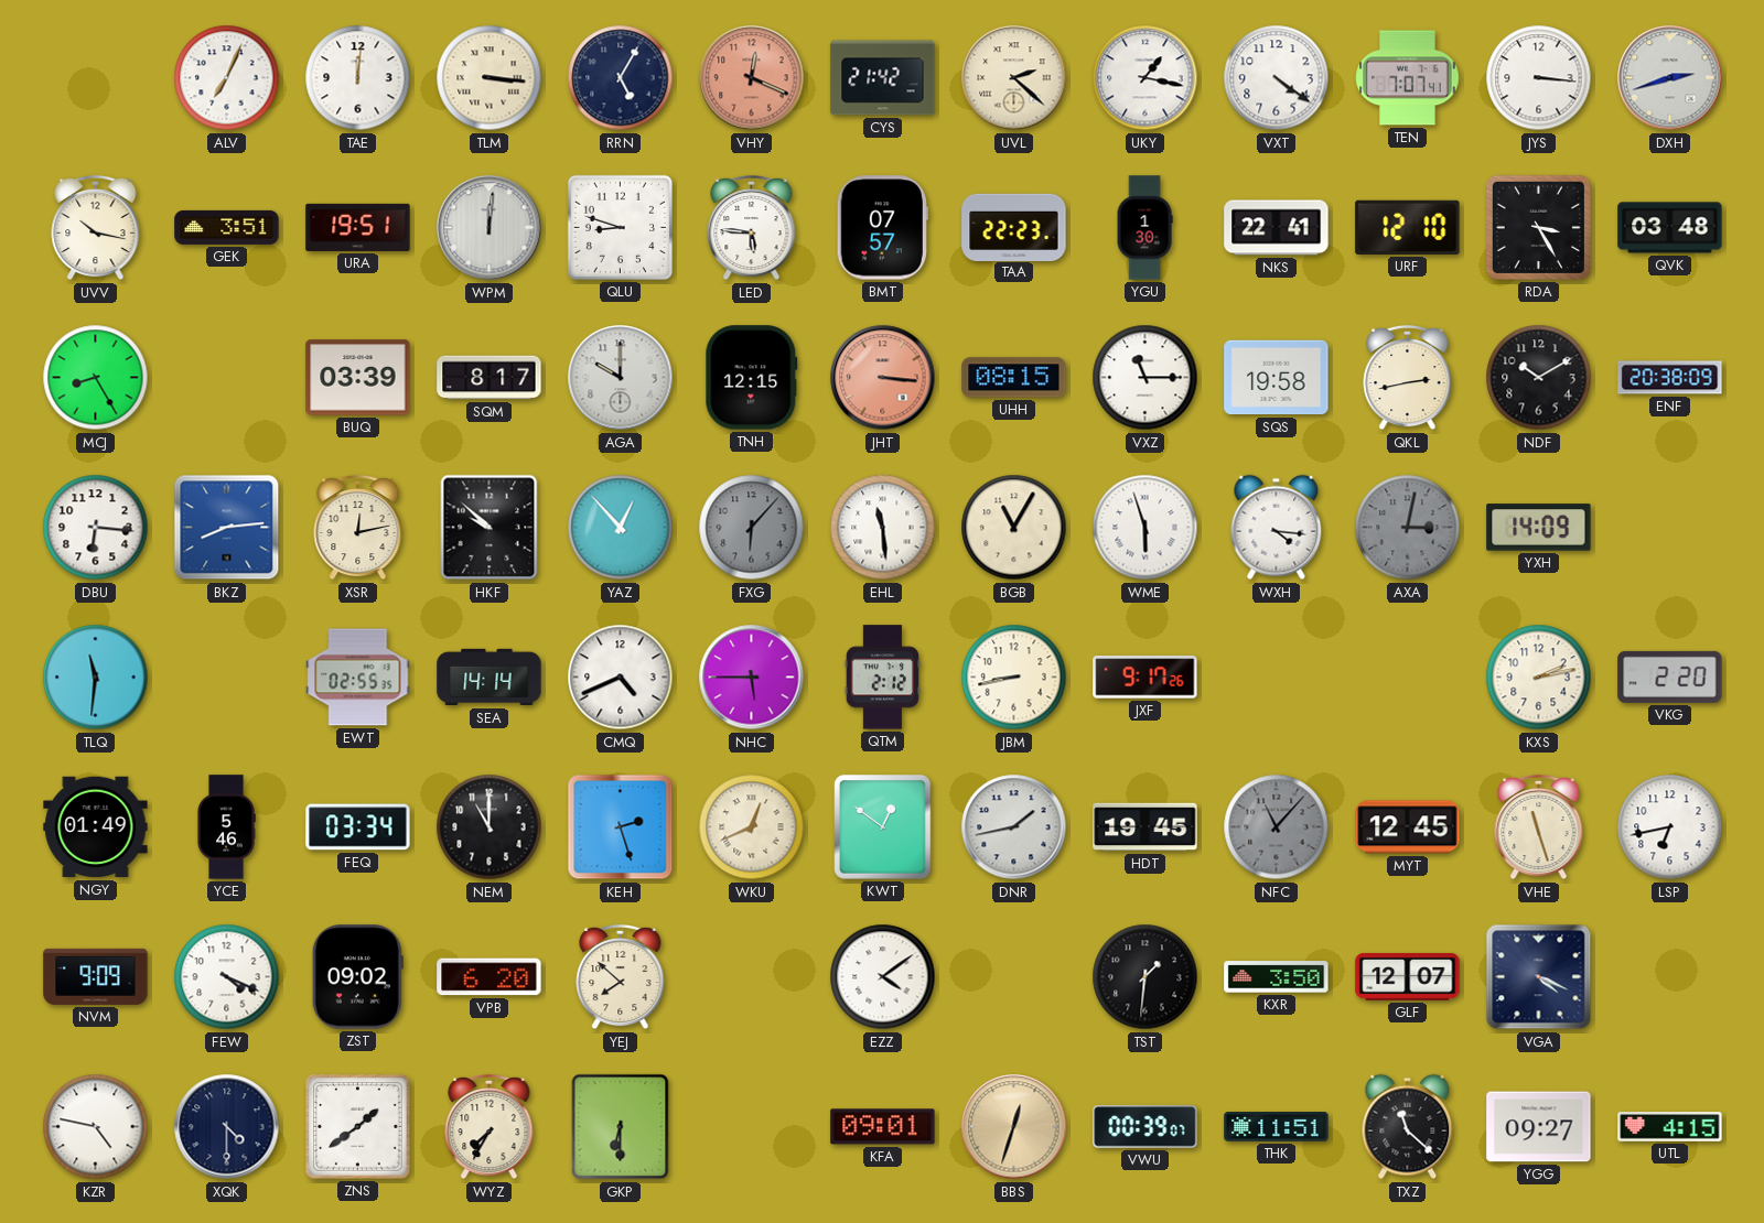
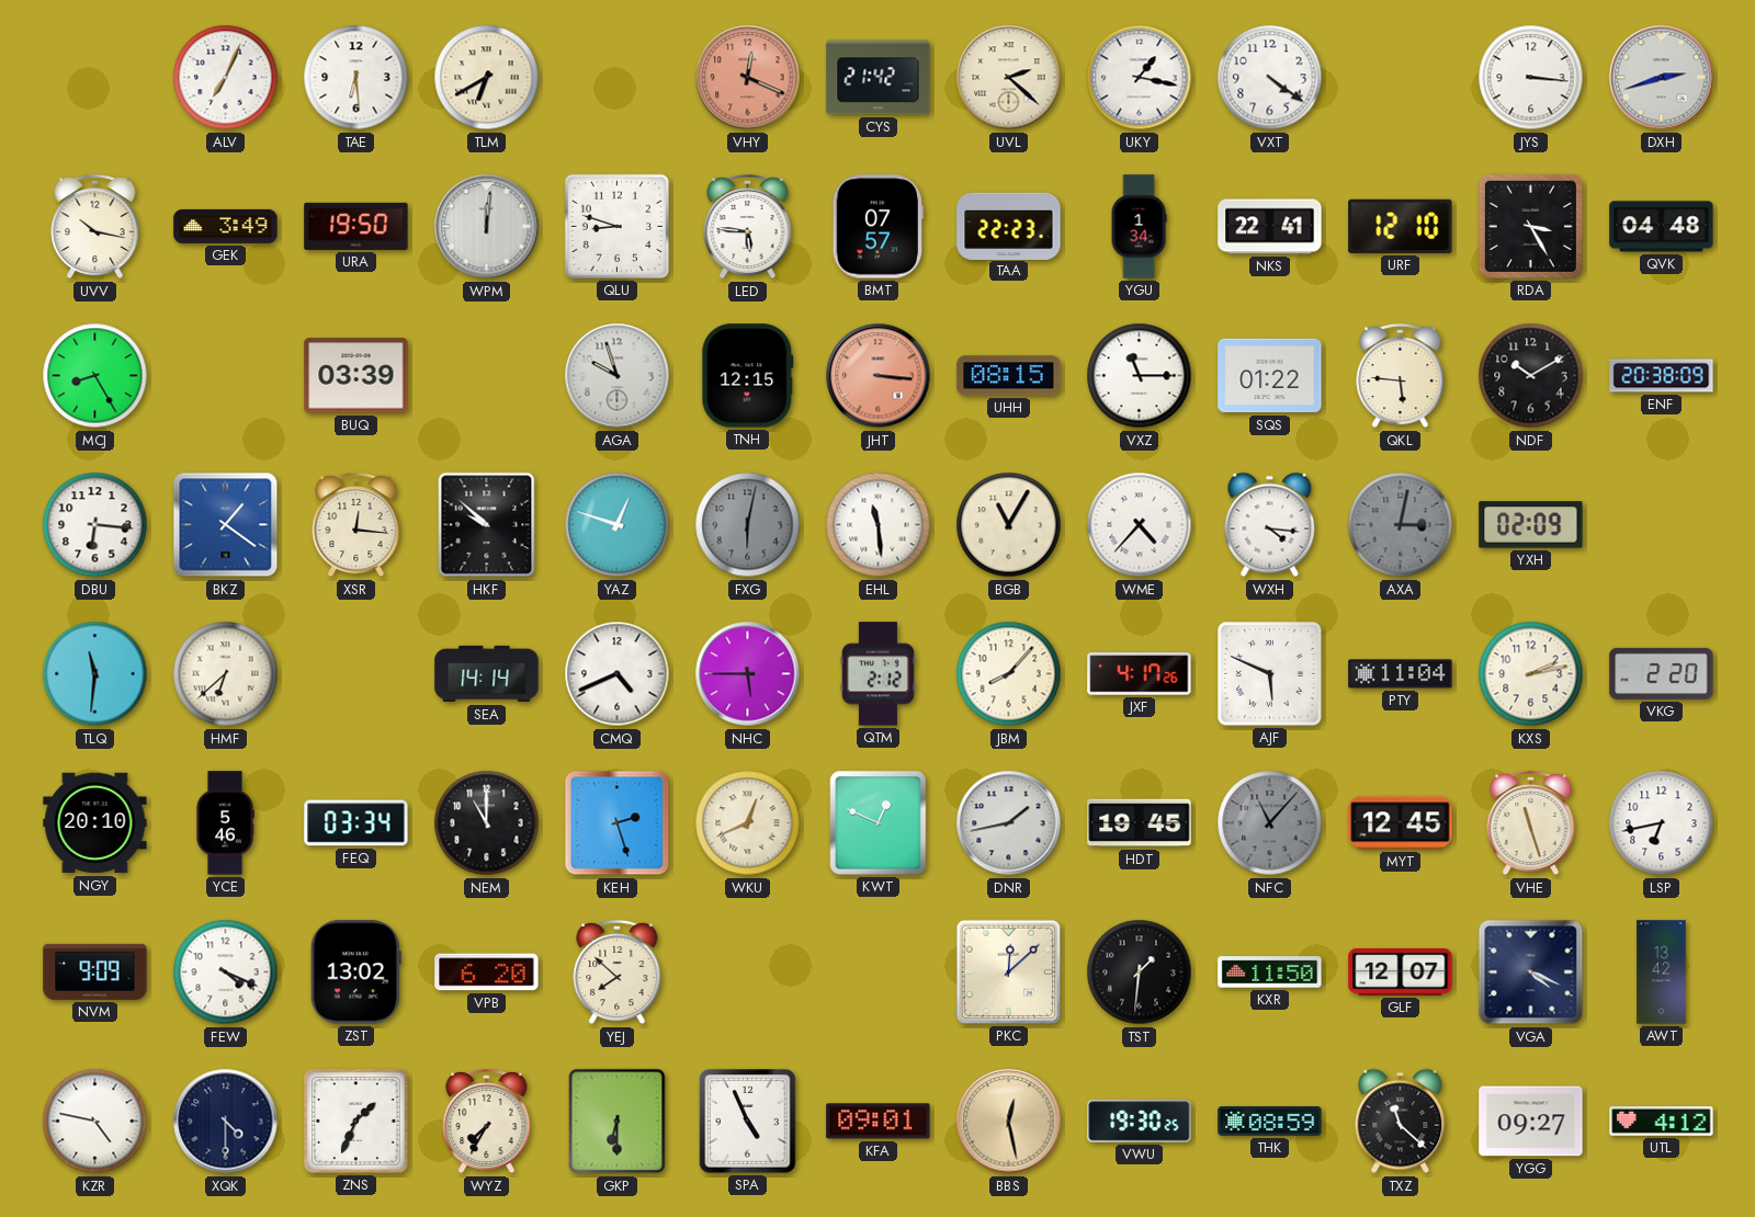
TAE: 12:01 -> 6:29 (356, 78)
TLM: 3:16 -> 6:40 (487, 78)
RRN: 5:05 -> none (621, 78)
TEN: 7:07 -> none (1408, 78)
GEK: 3:51 -> 3:49 (226, 226)
URA: 19:51 -> 19:50 (356, 226)
YGU: 1:30 -> 1:34 (1139, 227)
QVK: 03:48 -> 04:48 (1662, 227)
SQM: 8:17 -> none (490, 378)
AGA: 10:00 -> 9:57 (618, 376)
SQS: 19:58 -> 01:22 (1270, 376)
QKL: 2:43 -> 5:46 (1401, 376)
BKZ: 8:14 -> 1:21 (226, 525)
XSR: 12:13 -> 12:16 (356, 525)
YAZ: 12:53 -> 12:48 (618, 525)
FXG: 6:07 -> 6:02 (748, 525)
WME: 5:57 -> 4:37 (1140, 525)
YXH: 14:09 -> 02:09 (1531, 525)
HMF: none -> 6:38 (226, 674)
EWT: 02:55 -> none (358, 678)
JBM: 8:43 -> 8:07 (1009, 674)
JXF: 9:17 -> 4:17 (1140, 674)
AJF: none -> 5:49 (1270, 674)
PTY: none -> 11:04 (1401, 674)
NGY: 01:49 -> 20:10 (95, 823)
KWT: 12:51 -> 12:49 (879, 823)
ZST: 09:02 -> 13:02 (355, 973)
EZZ: 4:09 -> none (883, 977)
PKC: none -> 12:08 (1008, 971)
KXR: 3:50 -> 11:50 (1270, 973)
AWT: none -> 13:42 (1662, 973)
ZNS: 1:39 -> 1:34 (356, 1122)
SPA: none -> 4:56 (748, 1122)
BBS: 12:33 -> 12:28 (1009, 1122)
VWU: 00:39 -> 19:30 (1140, 1122)
THK: 11:51 -> 08:59 (1270, 1122)
UTL: 4:15 -> 4:12 (1662, 1122)
